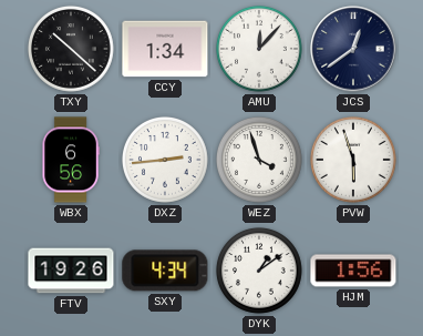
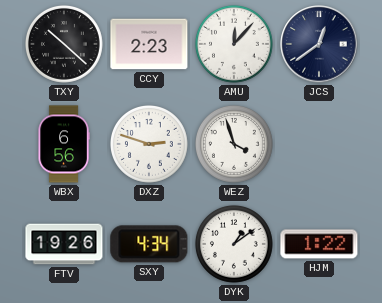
CCY: 1:34 -> 2:23 (149, 44)
DXZ: 2:44 -> 2:48 (149, 144)
PVW: 5:57 -> none (353, 160)
HJM: 1:56 -> 1:22 (319, 244)
